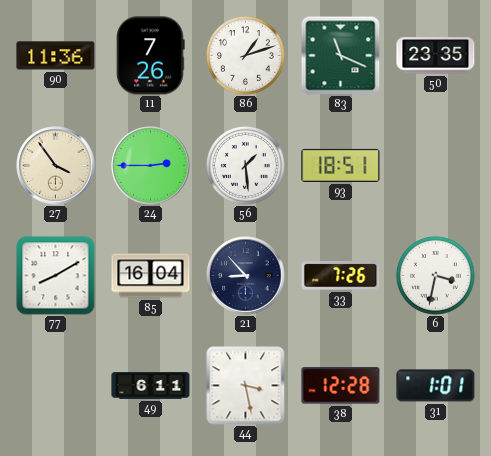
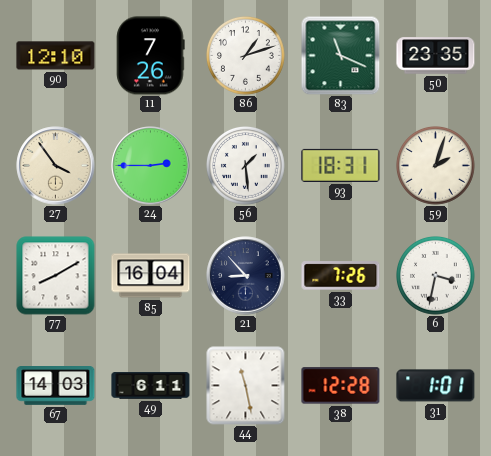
90: 11:36 -> 12:10 (56, 56)
93: 18:51 -> 18:31 (341, 165)
59: none -> 2:03 (436, 166)
67: none -> 14:03 (56, 386)
44: 3:28 -> 11:28 (246, 386)
